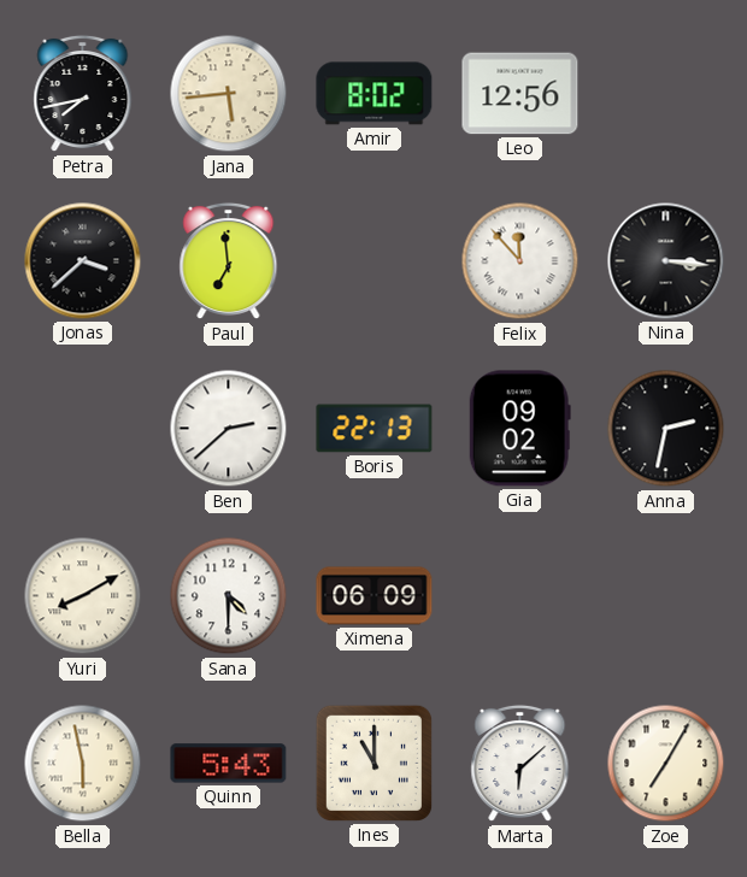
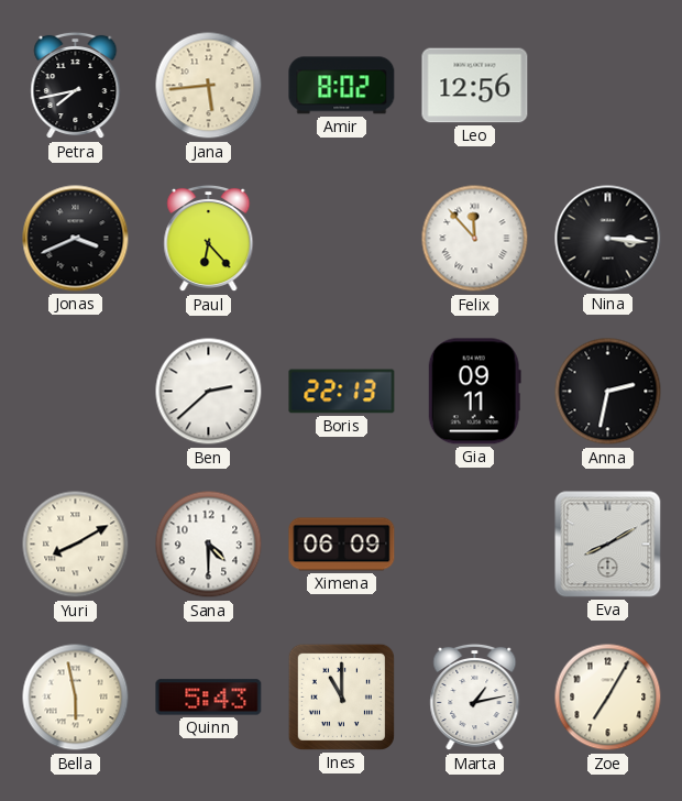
Jonas: 3:38 -> 3:41 (76, 239)
Paul: 6:59 -> 6:23 (209, 239)
Gia: 09:02 -> 09:11 (474, 392)
Eva: none -> 8:10 (608, 545)
Marta: 6:08 -> 1:13 (475, 698)
